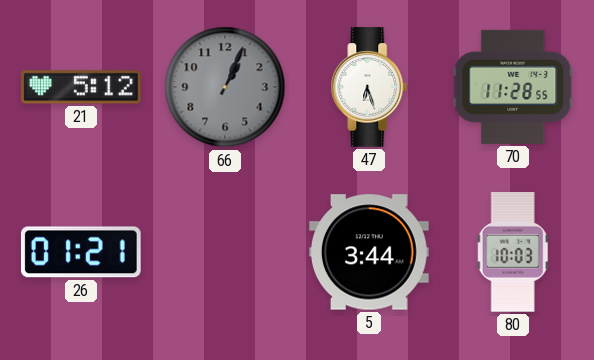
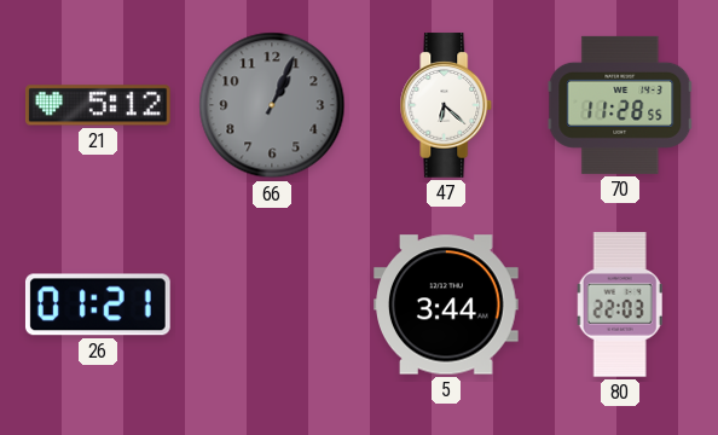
47: 6:27 -> 6:22 (446, 105)
80: 10:03 -> 22:03 (620, 306)
